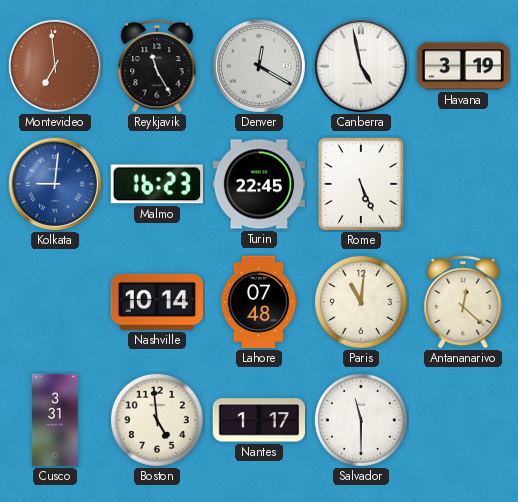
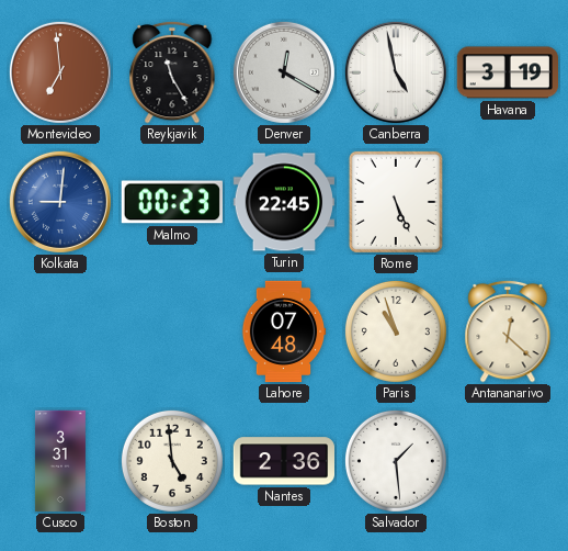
Malmo: 16:23 -> 00:23 (172, 202)
Nashville: 10:14 -> none (156, 302)
Paris: 11:01 -> 10:57 (396, 331)
Nantes: 1:17 -> 2:36 (283, 461)
Salvador: 11:30 -> 1:29 (396, 461)
